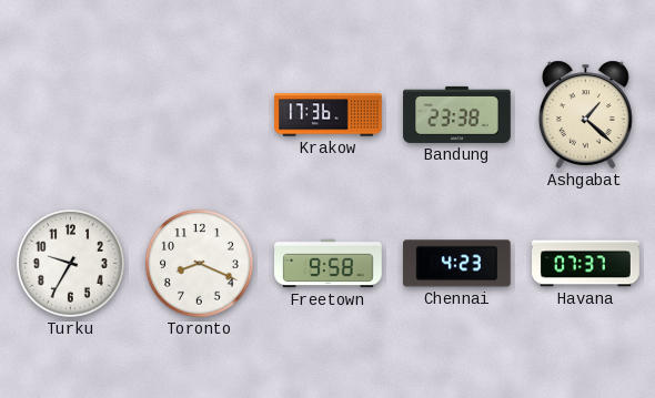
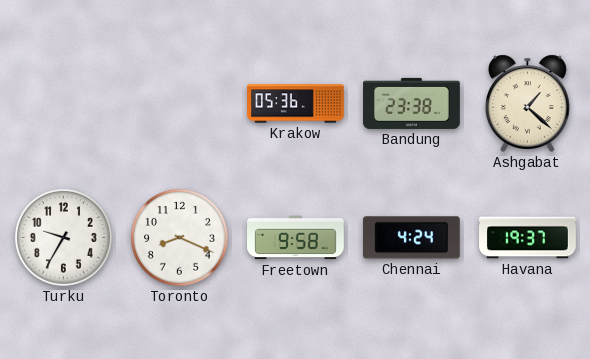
Krakow: 17:36 -> 05:36 (296, 104)
Chennai: 4:23 -> 4:24 (411, 238)
Havana: 07:37 -> 19:37 (528, 238)
